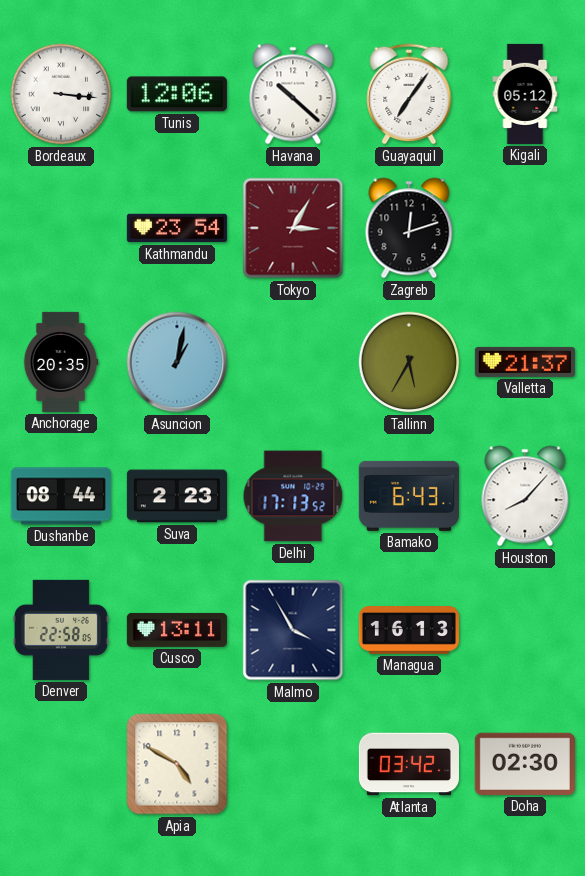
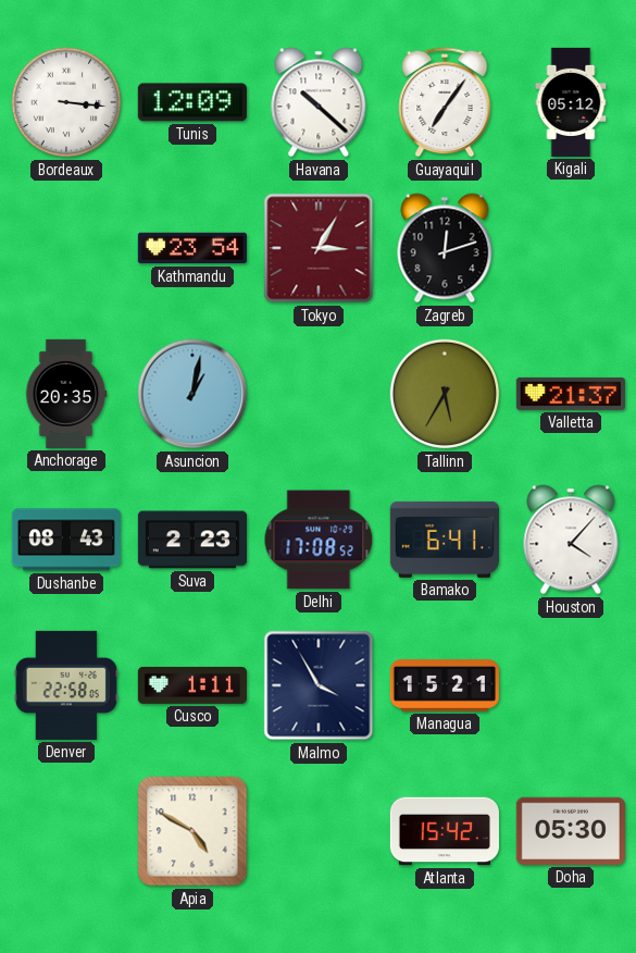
Tunis: 12:06 -> 12:09 (192, 102)
Dushanbe: 08:44 -> 08:43 (66, 540)
Delhi: 17:13 -> 17:08 (319, 540)
Bamako: 6:43 -> 6:41 (445, 540)
Houston: 8:07 -> 4:07 (571, 540)
Cusco: 13:11 -> 1:11 (192, 685)
Managua: 16:13 -> 15:21 (445, 686)
Atlanta: 03:42 -> 15:42 (445, 831)
Doha: 02:30 -> 05:30 (571, 831)
